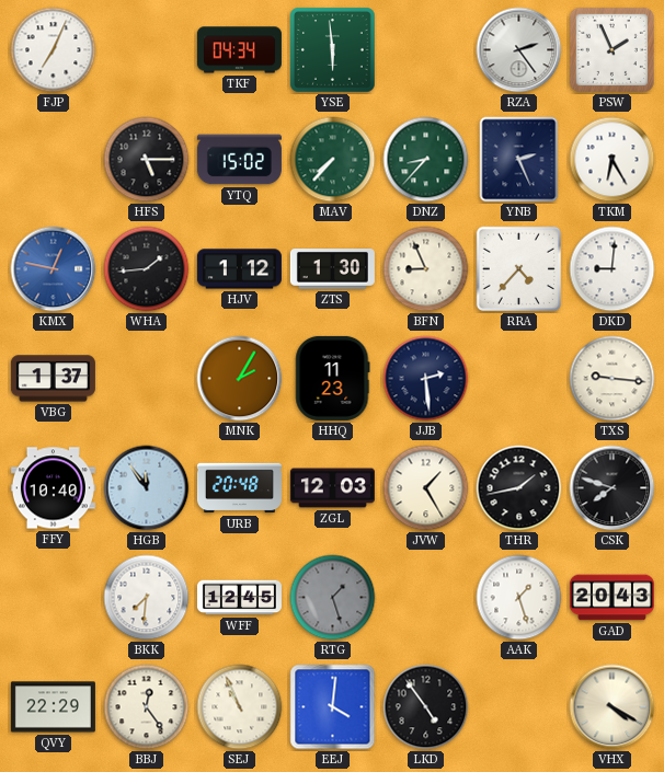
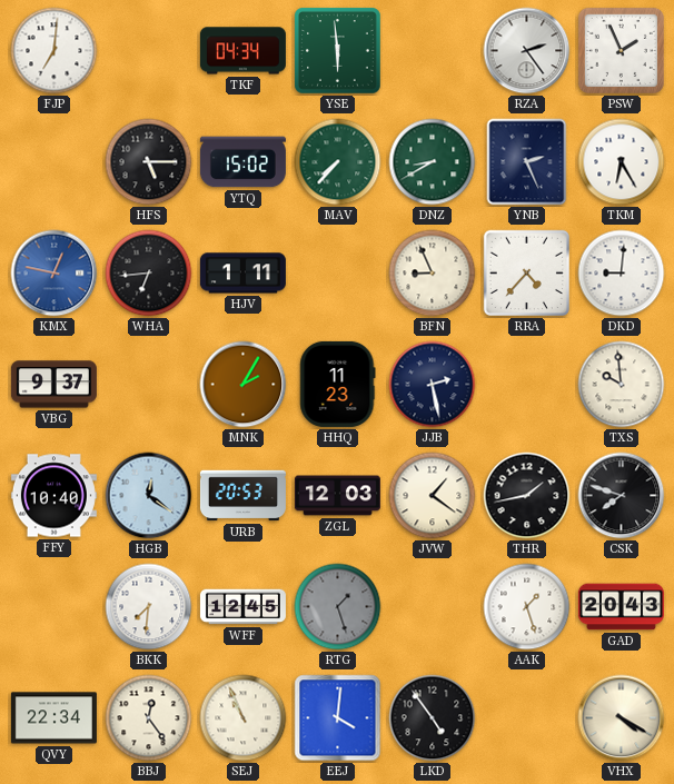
FJP: 7:04 -> 7:01 (54, 51)
DNZ: 8:37 -> 8:40 (433, 162)
WHA: 1:44 -> 6:44 (149, 274)
HJV: 1:12 -> 1:11 (242, 274)
ZTS: 1:30 -> none (332, 269)
VBG: 1:37 -> 9:37 (53, 385)
JJB: 2:29 -> 2:28 (433, 385)
TXS: 9:16 -> 9:59 (622, 385)
HGB: 11:54 -> 12:21 (149, 496)
URB: 20:48 -> 20:53 (242, 496)
JVW: 1:25 -> 1:21 (433, 496)
QVY: 22:29 -> 22:34 (53, 718)
